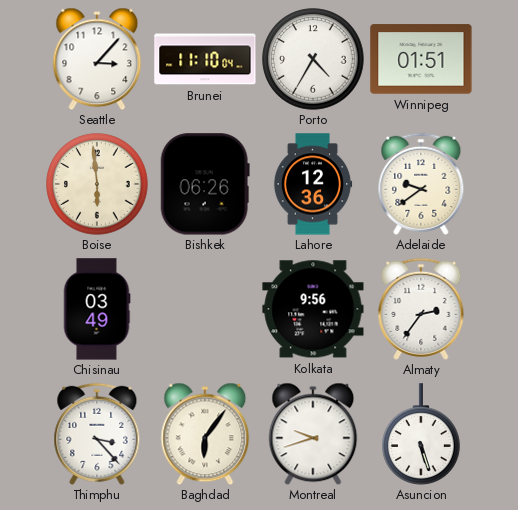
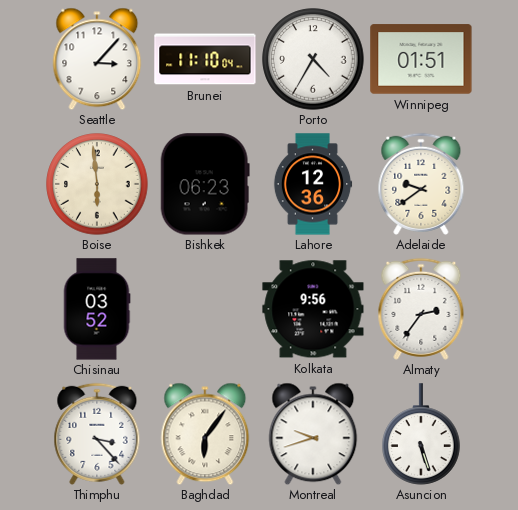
Bishkek: 06:26 -> 06:23 (205, 184)
Chisinau: 03:49 -> 03:52 (97, 309)
